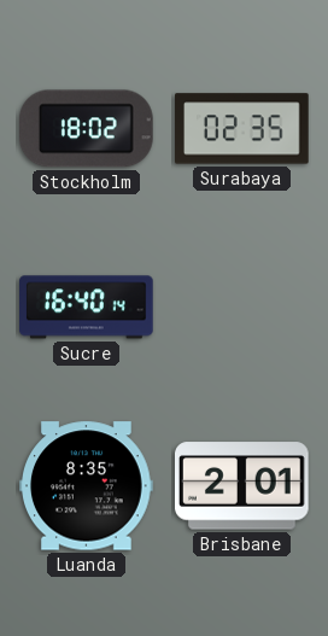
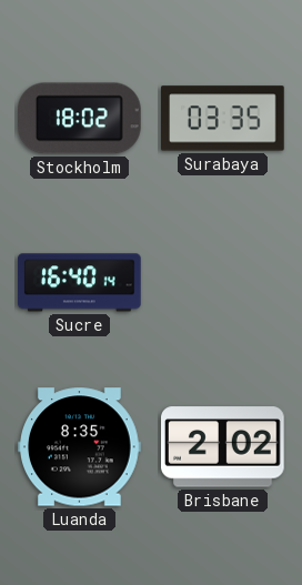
Surabaya: 02:35 -> 03:35 (223, 119)
Brisbane: 2:01 -> 2:02 (223, 447)
